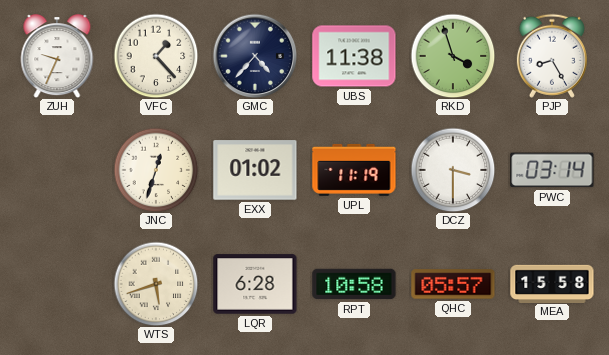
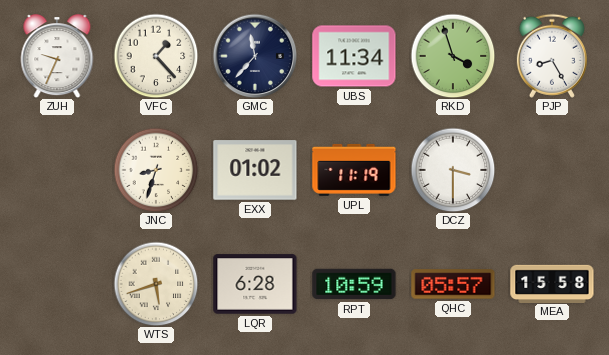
GMC: 4:37 -> 11:37 (255, 56)
UBS: 11:38 -> 11:34 (354, 56)
JNC: 12:33 -> 8:33 (156, 170)
PWC: 03:14 -> none (552, 170)
RPT: 10:58 -> 10:59 (354, 284)
